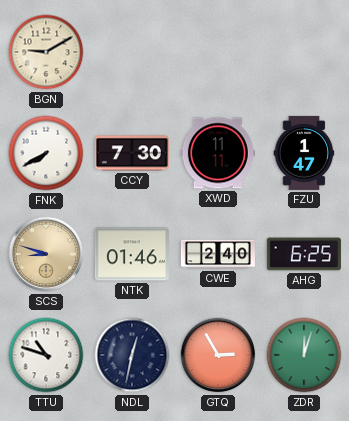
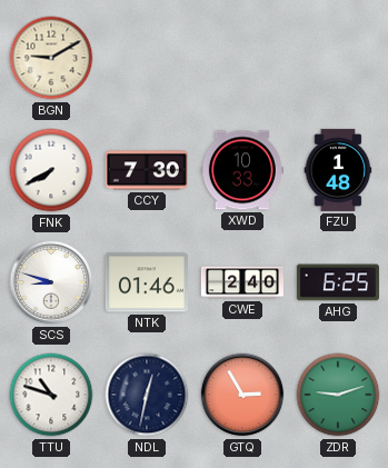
XWD: 11:11 -> 10:33 (242, 170)
FZU: 1:47 -> 1:48 (338, 170)
SCS dial: champagne -> white (51, 282)
ZDR: 12:03 -> 9:12 (338, 395)
